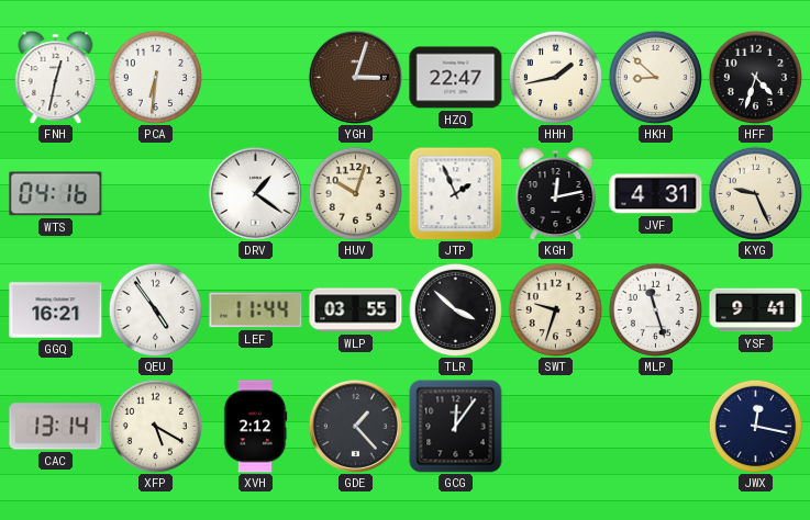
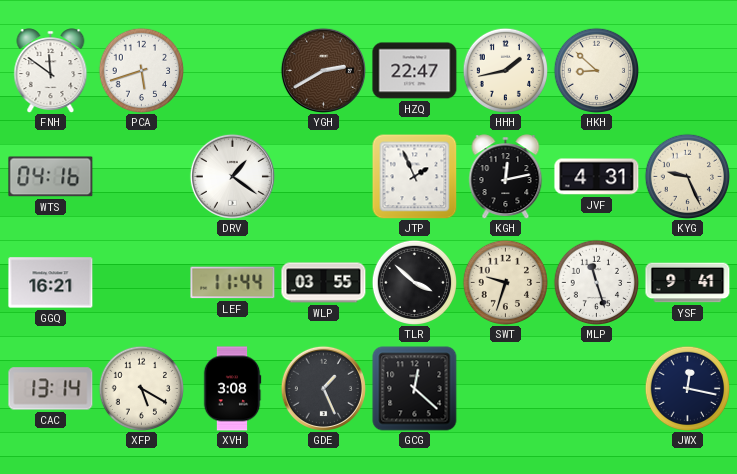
FNH: 12:32 -> 11:51 (51, 71)
PCA: 6:31 -> 5:42 (141, 70)
YGH: 3:03 -> 2:40 (323, 70)
HFF: 4:33 -> none (755, 77)
HUV: 10:03 -> none (355, 193)
QEU: 4:54 -> none (155, 309)
XVH: 2:12 -> 3:08 (232, 389)
GDE: 1:23 -> 1:26 (323, 388)
GCG: 12:06 -> 12:22 (415, 389)
